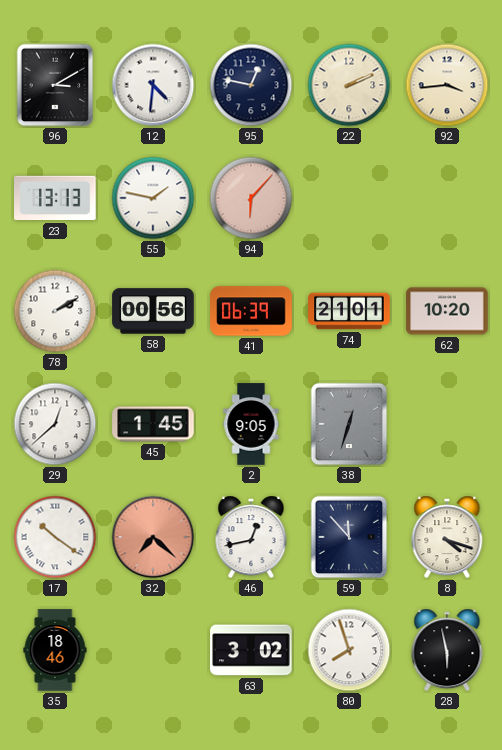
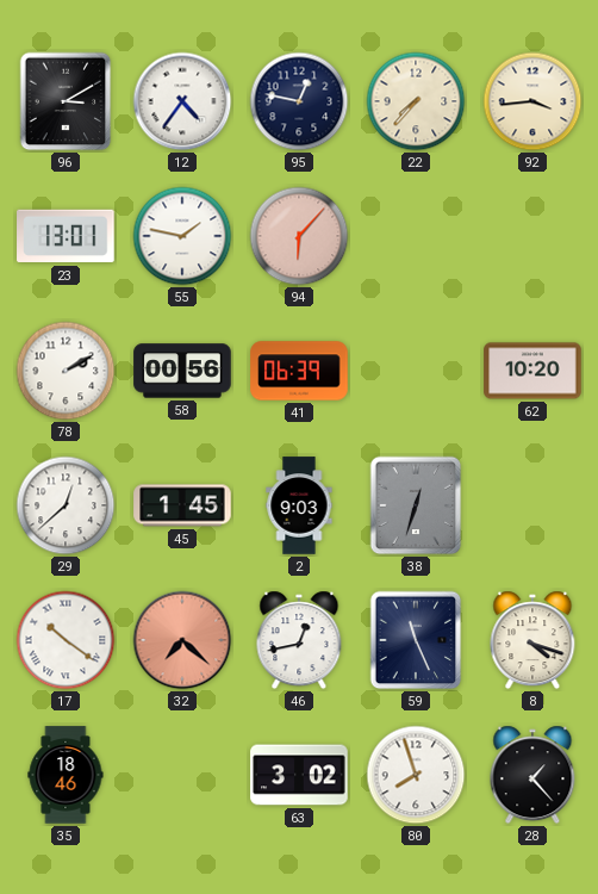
12: 4:31 -> 4:36 (182, 101)
22: 2:11 -> 7:37 (416, 101)
23: 13:13 -> 13:01 (66, 236)
74: 21:01 -> none (349, 311)
2: 9:05 -> 9:03 (299, 505)
59: 11:53 -> 11:26 (416, 640)
28: 5:58 -> 1:23 (532, 775)
